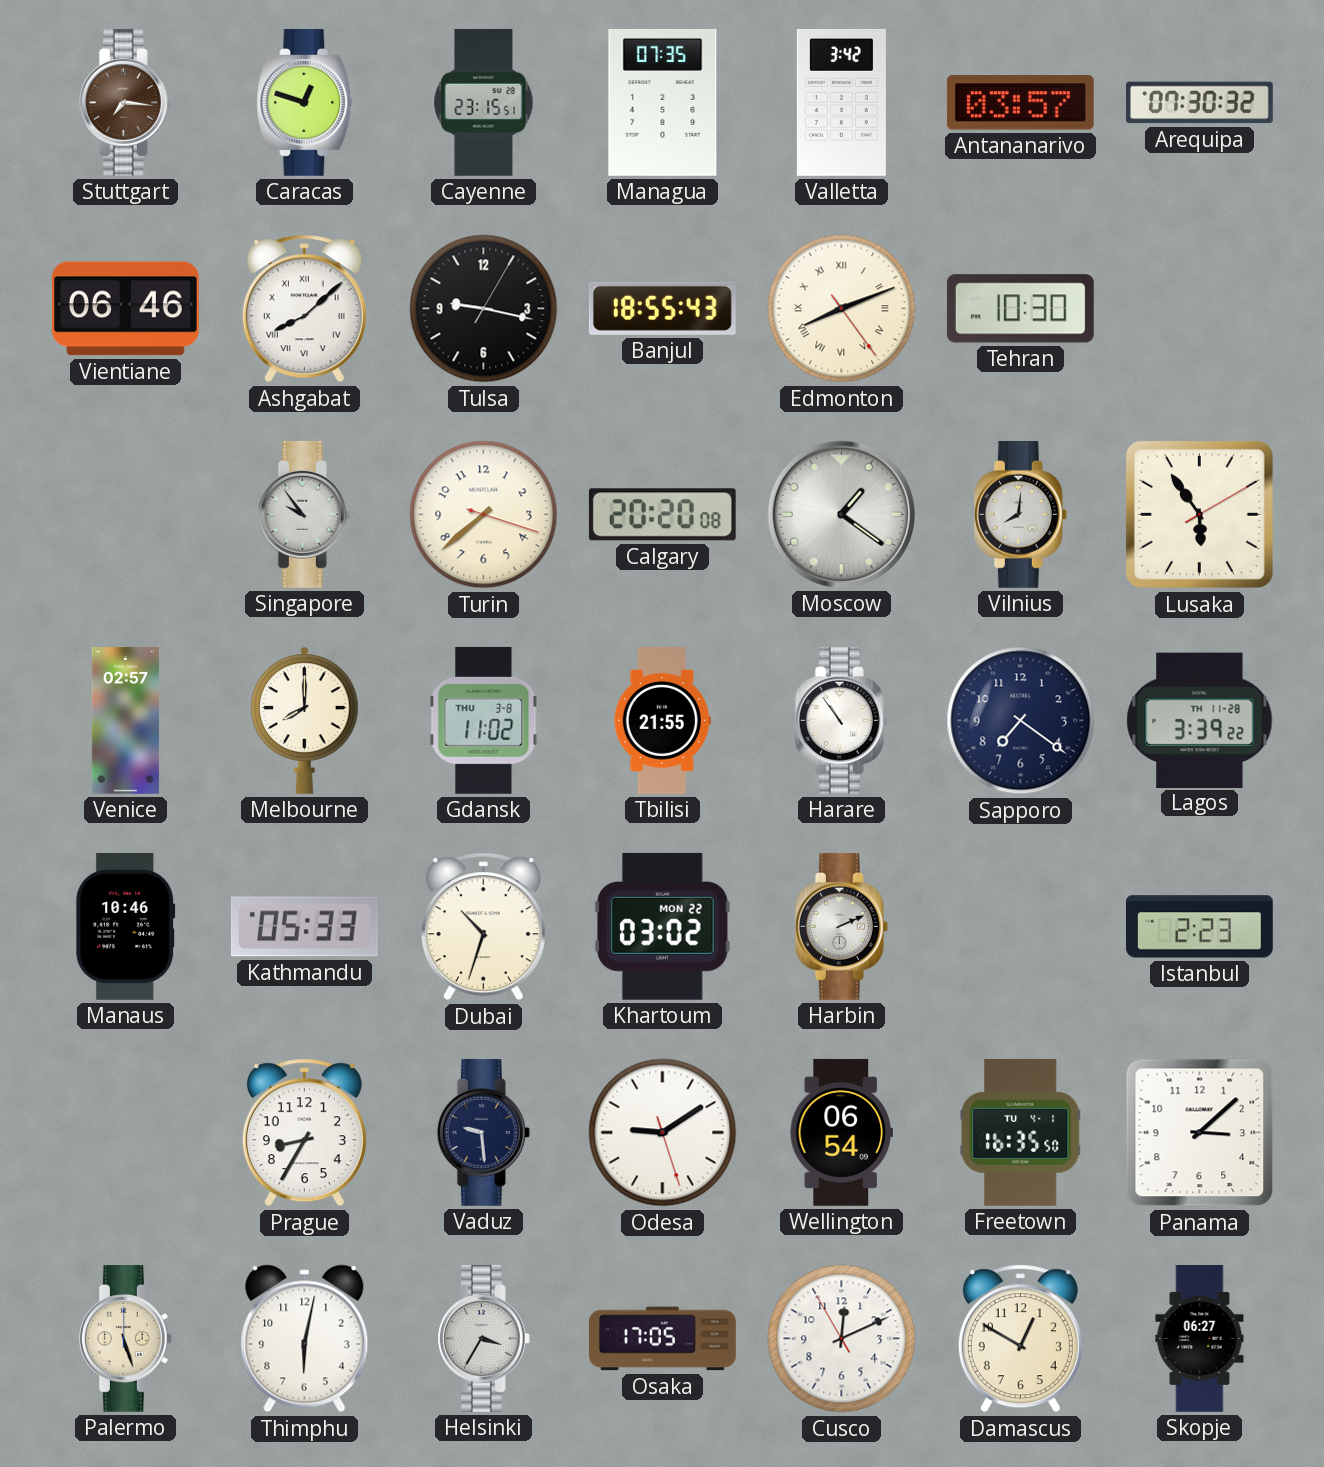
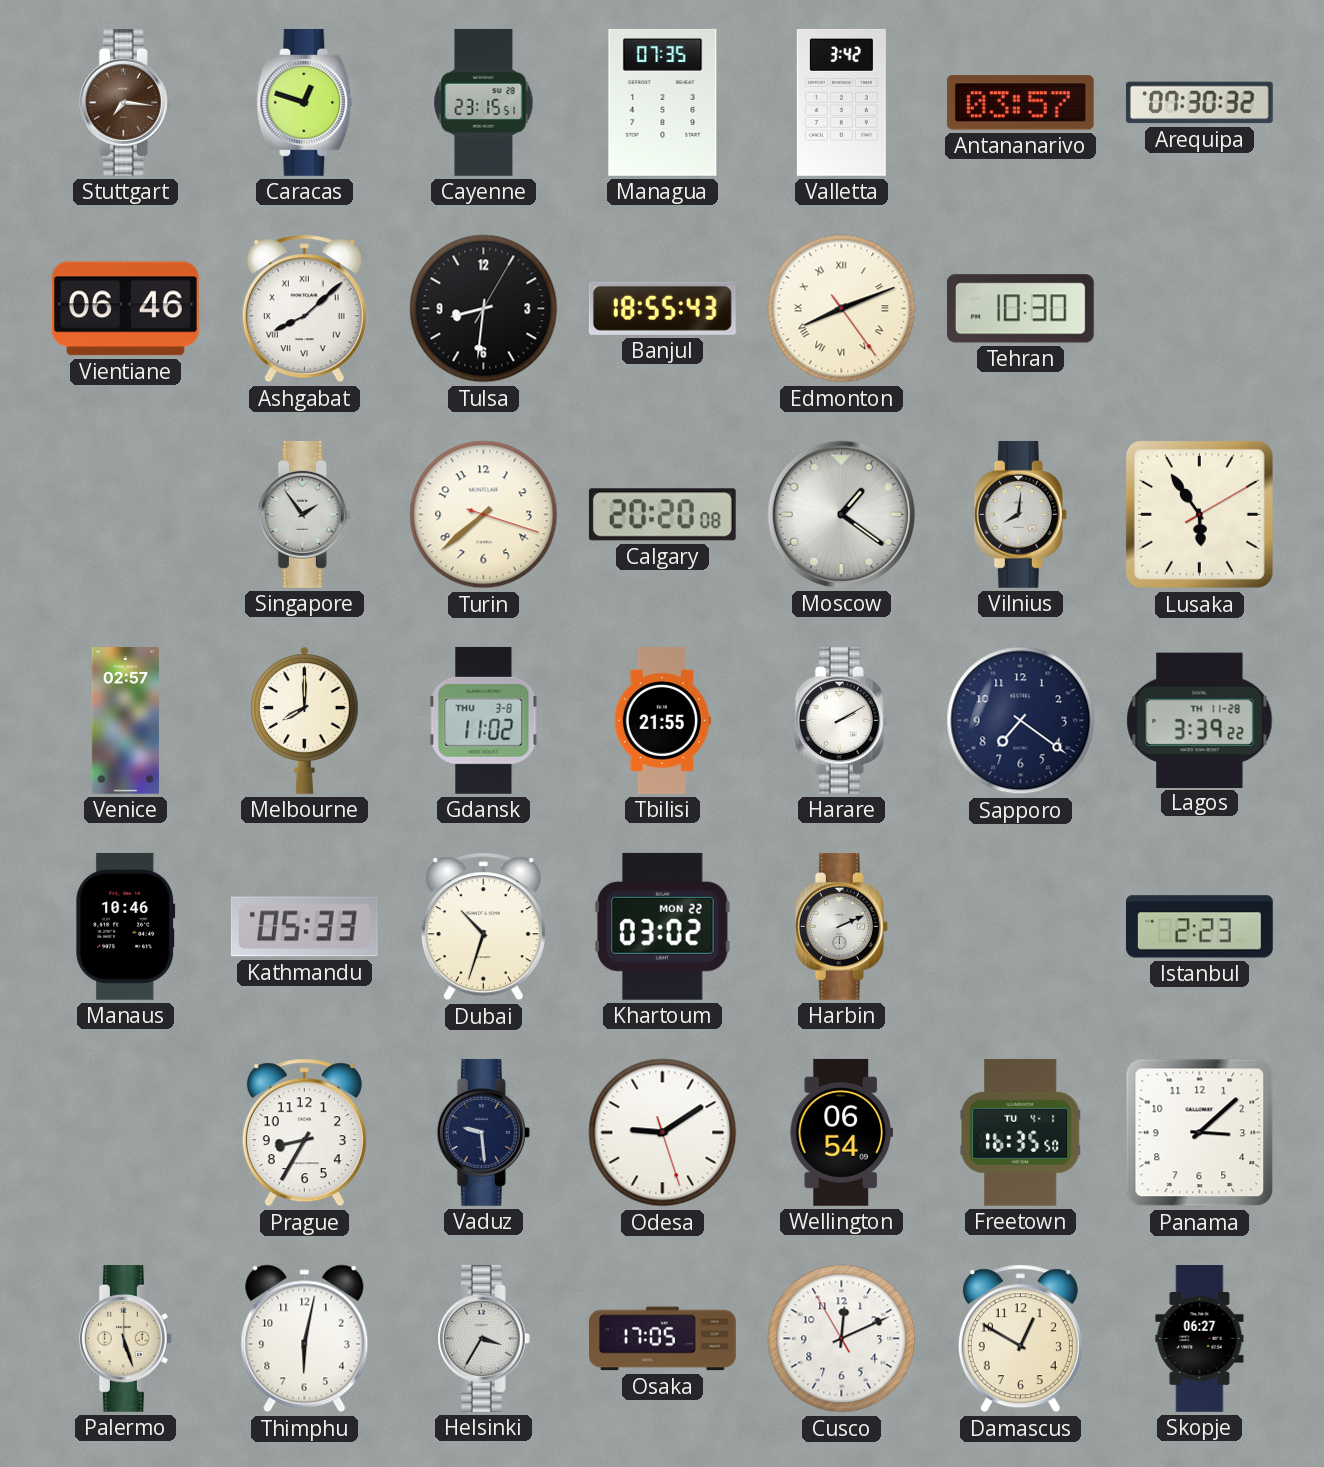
Tulsa: 9:17 -> 8:31 (484, 309)
Singapore: 9:54 -> 1:54 (304, 514)
Harare: 10:54 -> 2:10 (841, 720)
